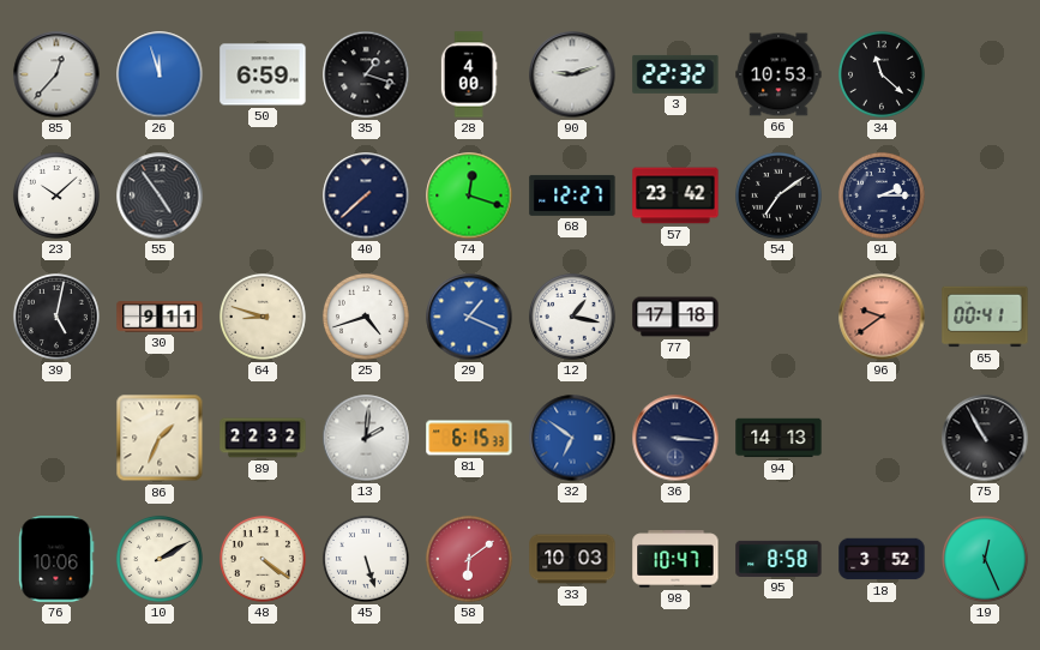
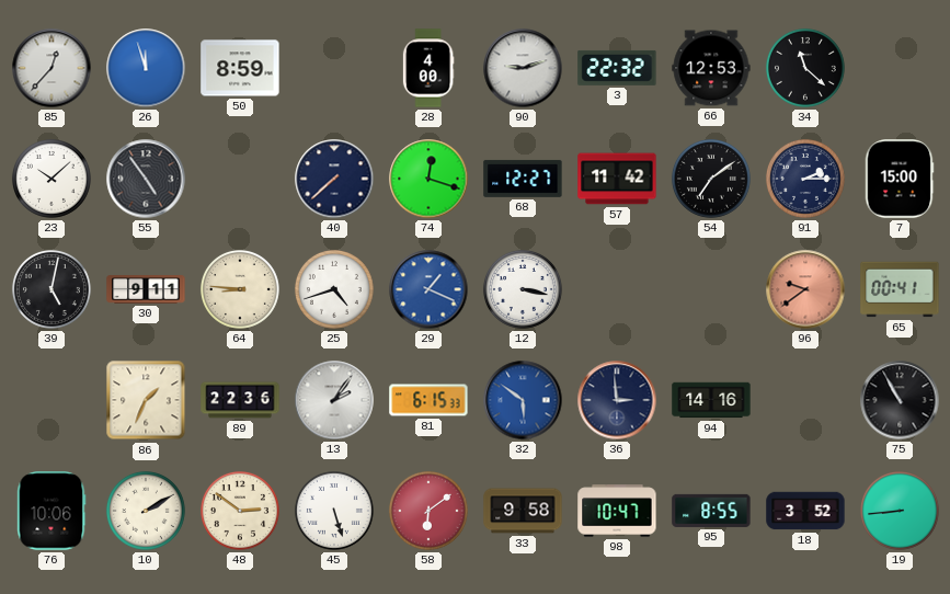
50: 6:59 -> 8:59 (240, 68)
35: 1:18 -> none (366, 74)
66: 10:53 -> 12:53 (711, 68)
57: 23:42 -> 11:42 (617, 179)
7: none -> 15:00 (900, 179)
64: 8:48 -> 8:46 (240, 289)
12: 1:17 -> 3:17 (523, 289)
77: 17:18 -> none (675, 317)
89: 22:32 -> 22:36 (240, 400)
13: 2:01 -> 2:06 (334, 400)
32: 6:51 -> 5:51 (523, 400)
36: 3:16 -> 2:59 (617, 400)
94: 14:13 -> 14:16 (711, 400)
48: 4:21 -> 2:51 (240, 511)
33: 10:03 -> 9:58 (523, 511)
95: 8:58 -> 8:55 (711, 511)
19: 12:26 -> 8:44 (900, 511)
